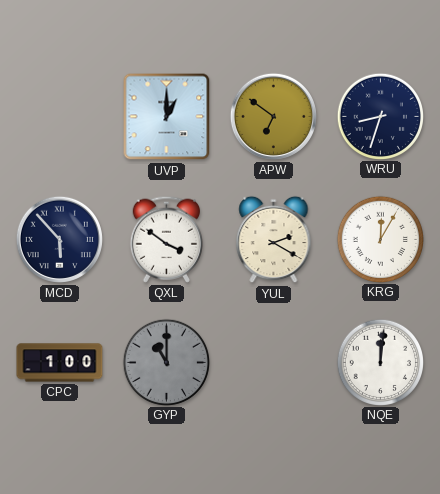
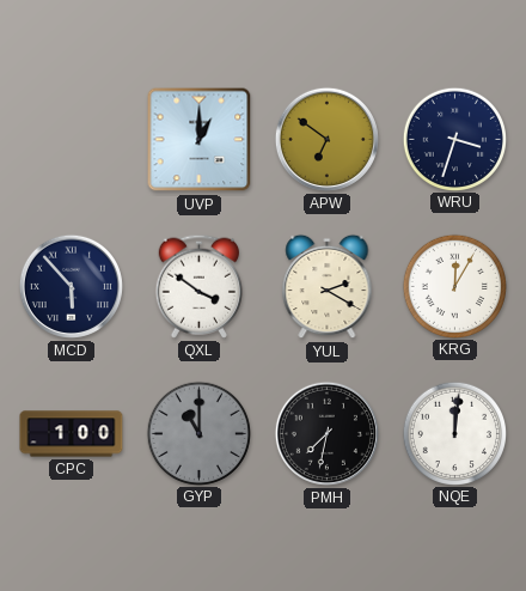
WRU: 8:33 -> 3:33 (454, 139)
PMH: none -> 7:32 (326, 433)
